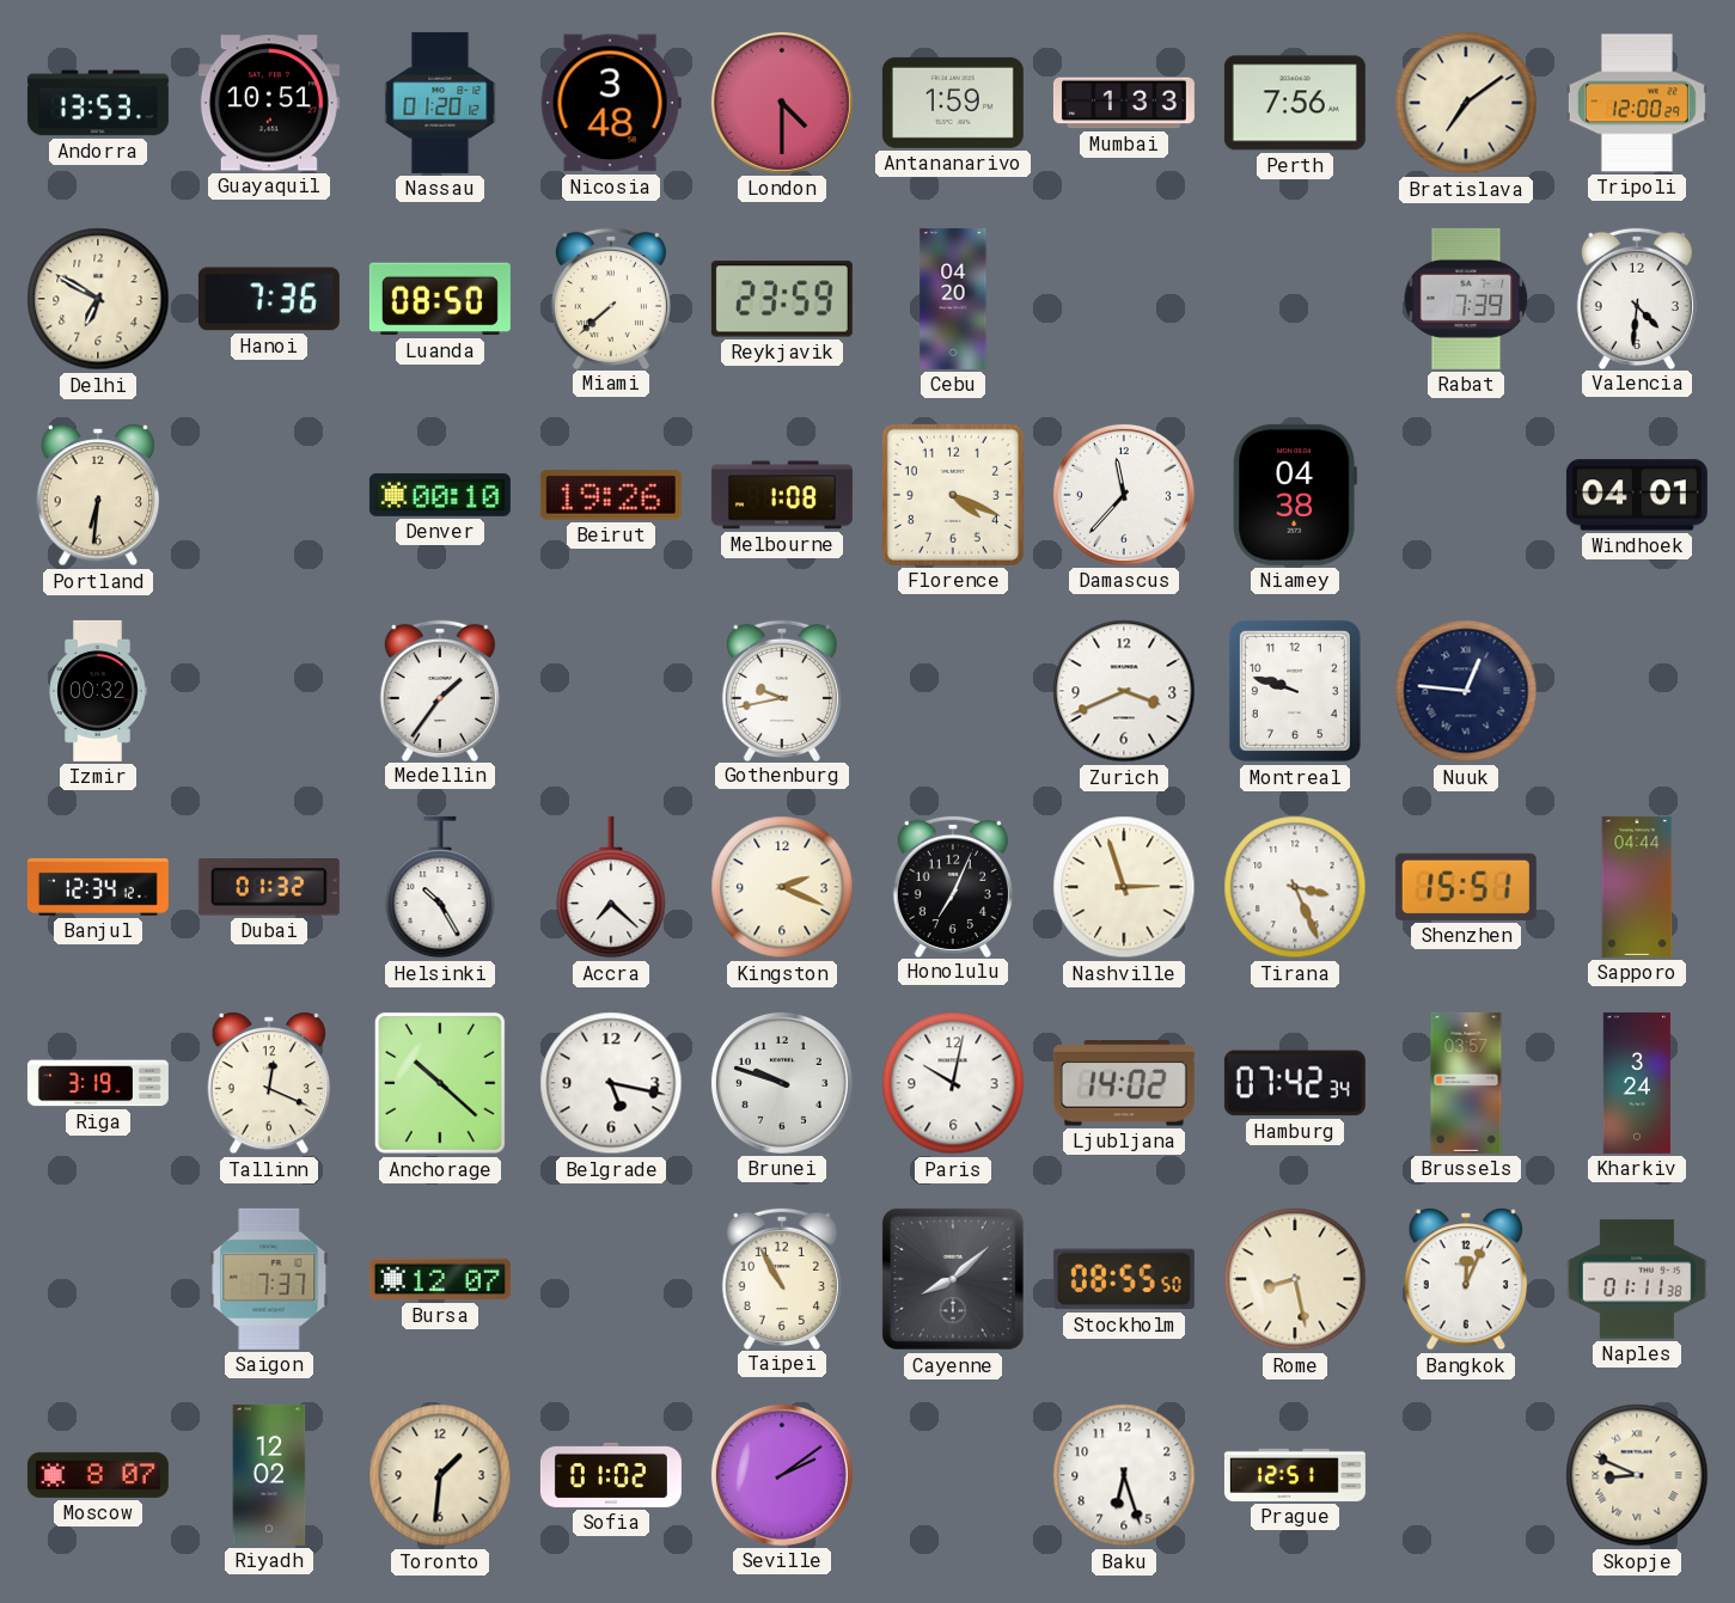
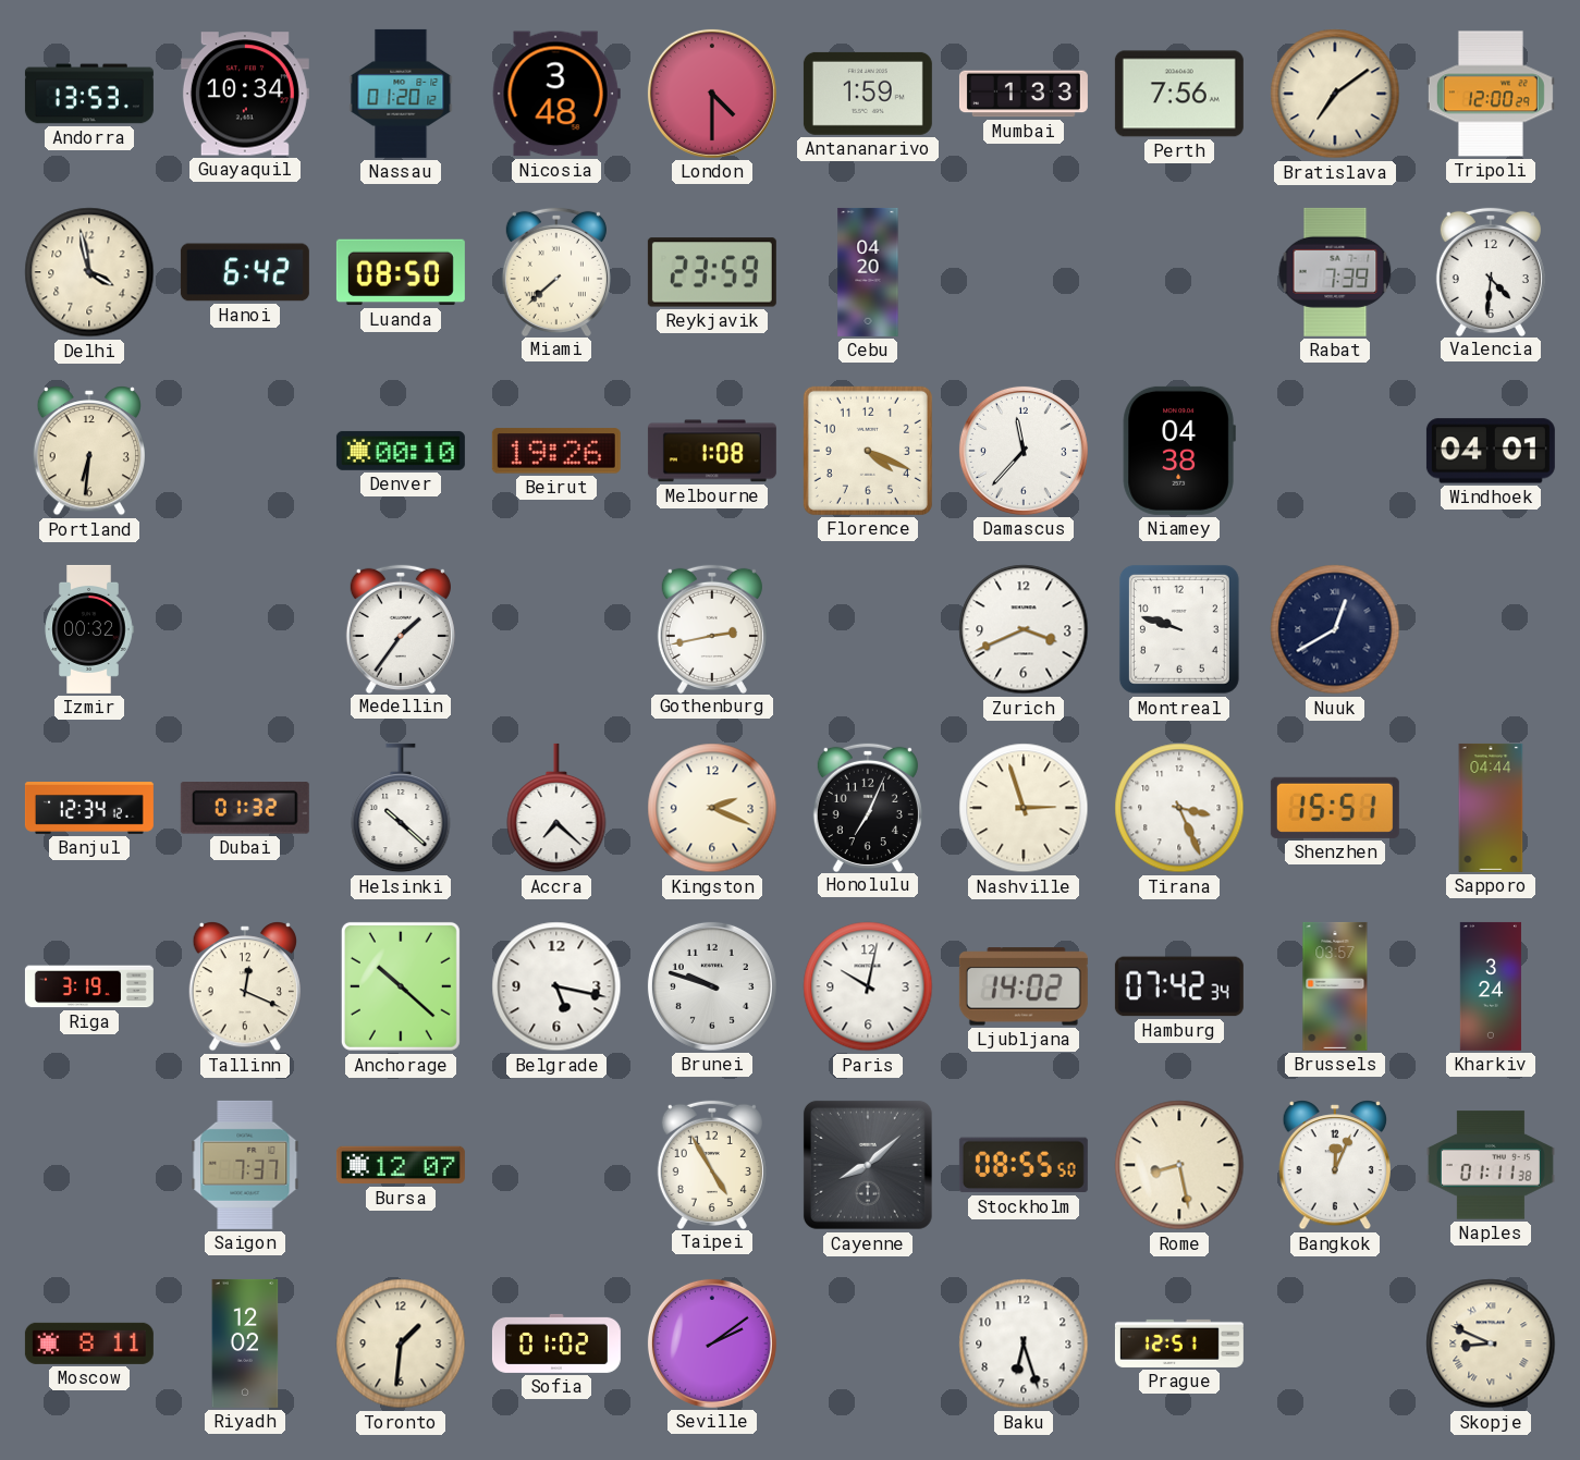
Guayaquil: 10:51 -> 10:34 (245, 94)
Delhi: 6:50 -> 3:58 (89, 272)
Hanoi: 7:36 -> 6:42 (245, 272)
Gothenburg: 9:43 -> 2:43 (712, 628)
Nuuk: 12:46 -> 12:40 (1335, 629)
Helsinki: 10:25 -> 10:22 (401, 808)
Taipei: 10:55 -> 4:55 (712, 1164)
Moscow: 8:07 -> 8:11 (89, 1344)
